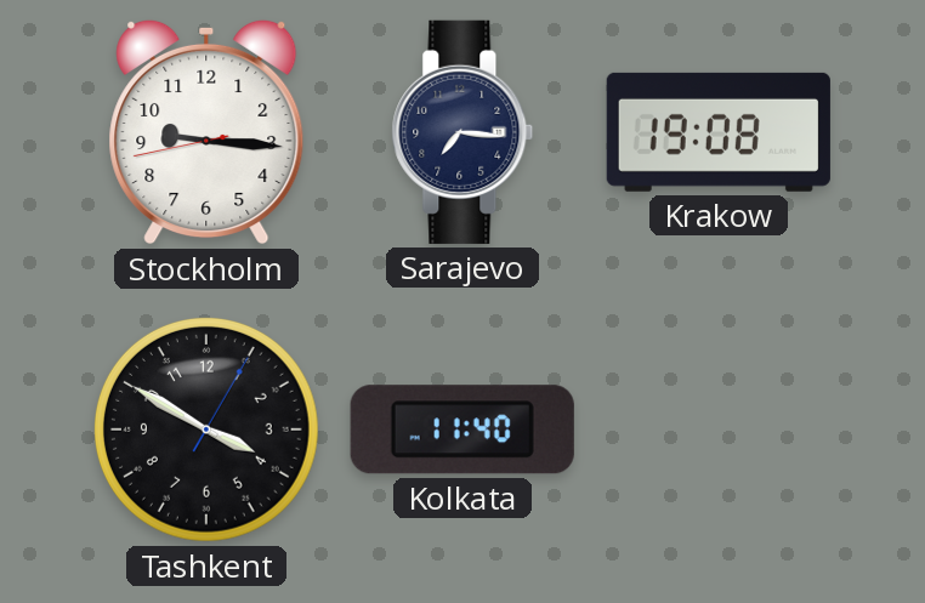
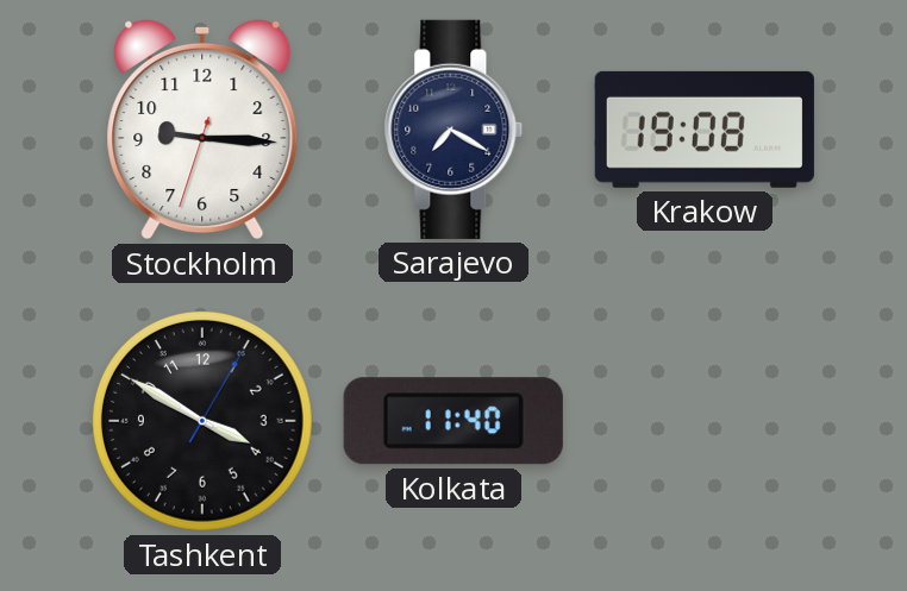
Stockholm: 9:15:43 -> 9:15:33 (202, 130)
Sarajevo: 7:16 -> 7:20 (453, 130)
